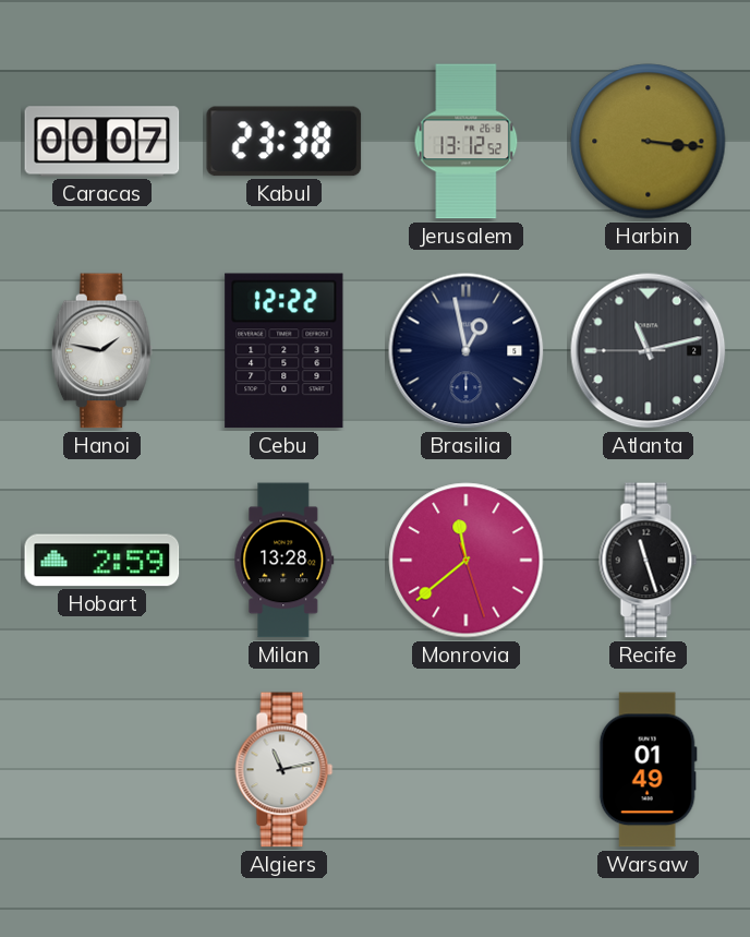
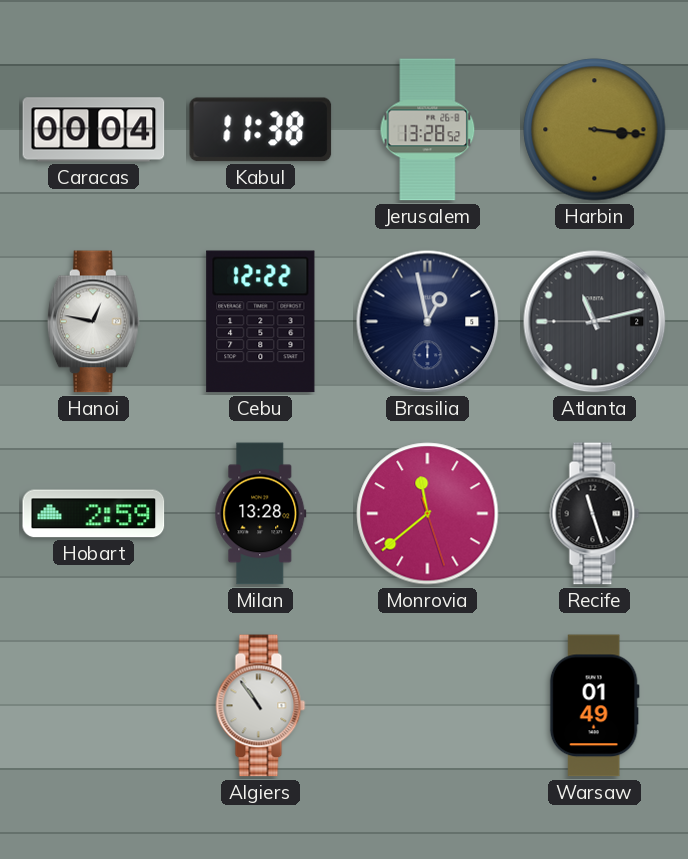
Caracas: 00:07 -> 00:04 (94, 130)
Kabul: 23:38 -> 11:38 (261, 130)
Jerusalem: 13:12 -> 13:28 (428, 130)
Hanoi: 1:47 -> 12:47 (93, 322)
Algiers: 11:13 -> 10:54 (261, 706)
